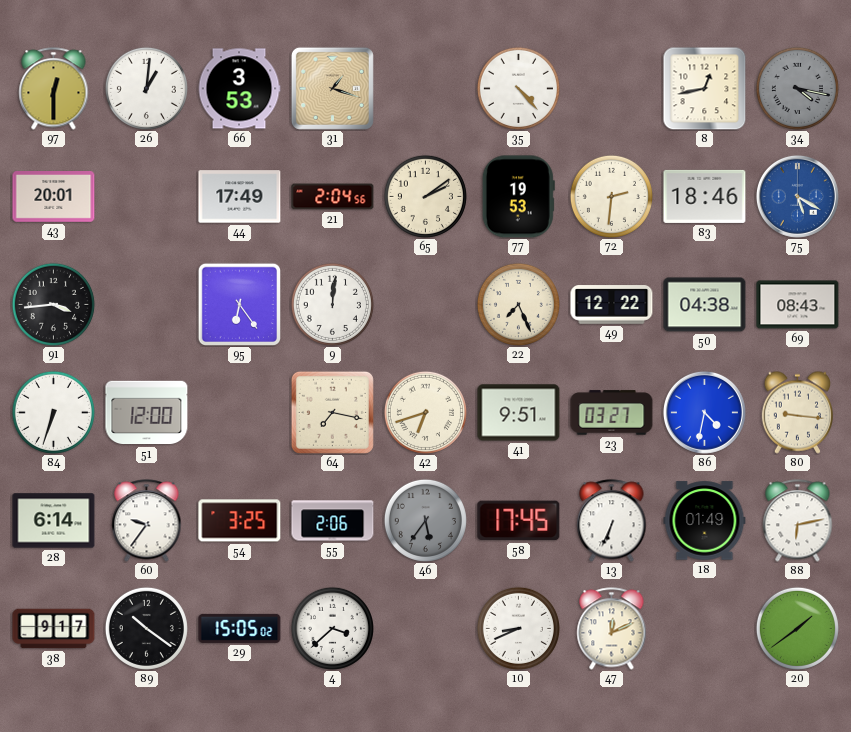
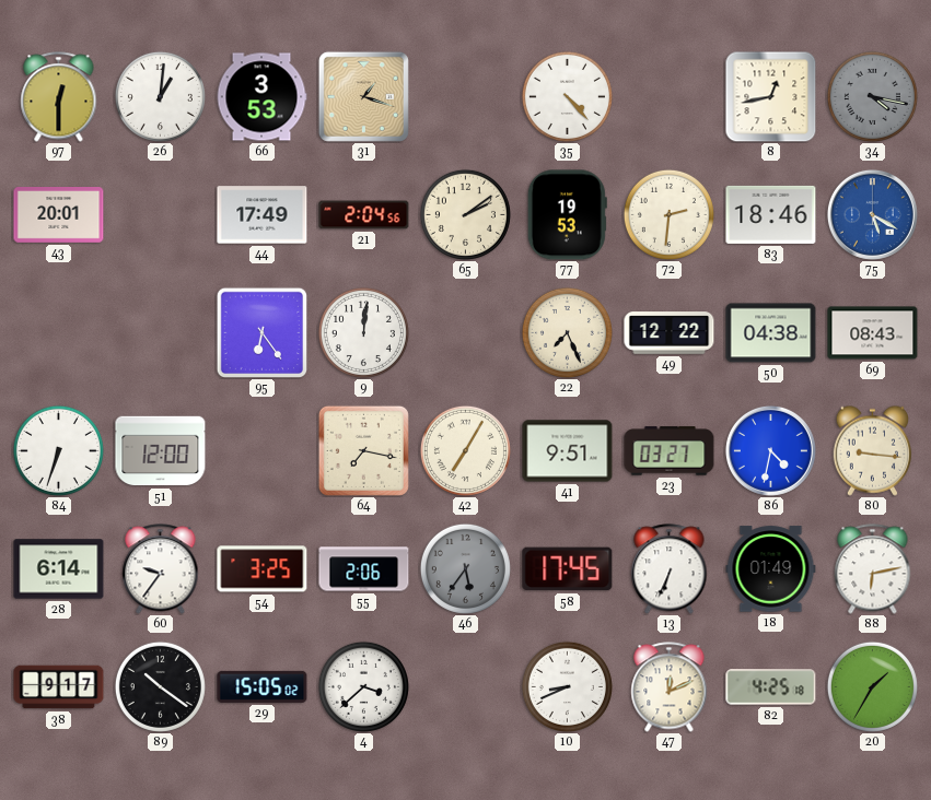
91: 3:44 -> none (53, 304)
42: 6:42 -> 7:05 (465, 450)
82: none -> 4:25 (771, 687)
20: 1:39 -> 1:35 (872, 686)
